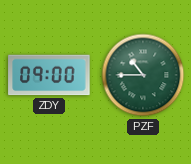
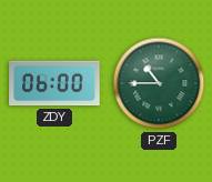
ZDY: 09:00 -> 06:00 (54, 83)
